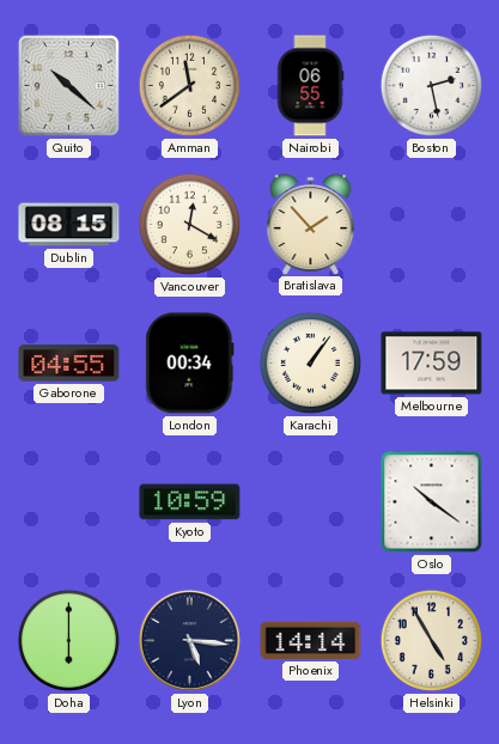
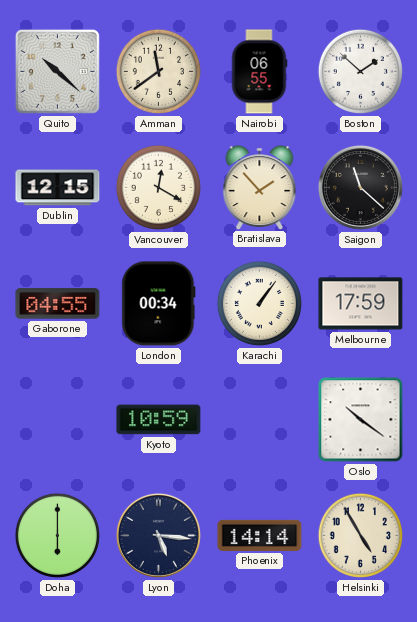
Boston: 2:28 -> 1:52 (360, 71)
Dublin: 08:15 -> 12:15 (58, 188)
Saigon: none -> 11:22 (360, 187)
